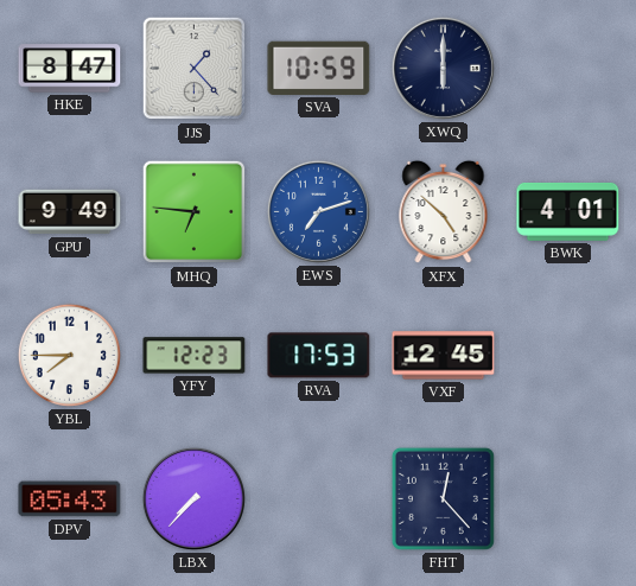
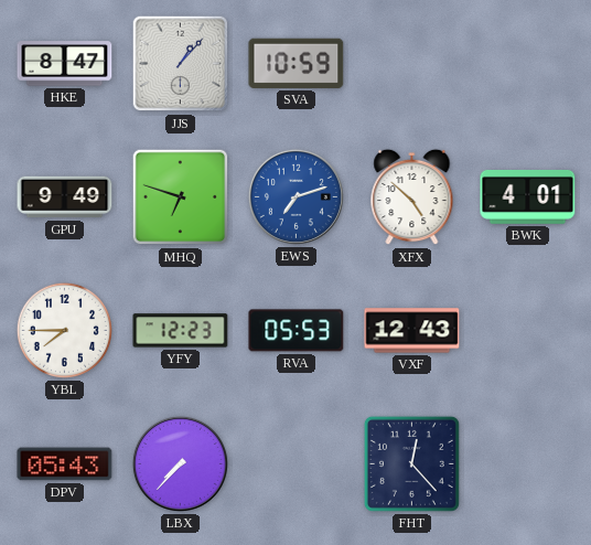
JJS: 1:23 -> 1:07 (181, 64)
XWQ: 6:00 -> none (443, 68)
MHQ: 6:46 -> 6:48 (181, 197)
RVA: 17:53 -> 05:53 (297, 331)
VXF: 12:45 -> 12:43 (412, 331)
